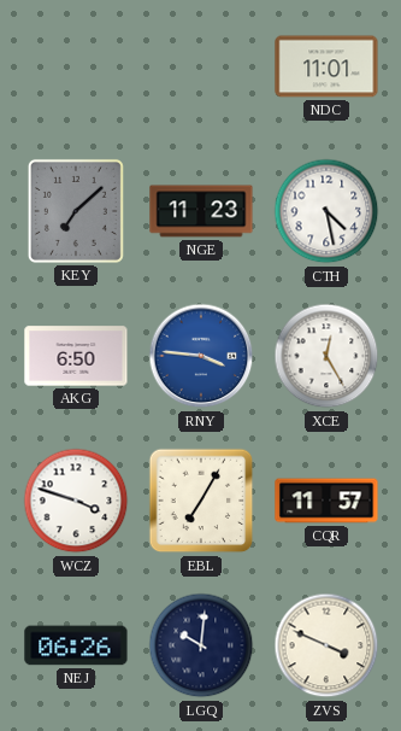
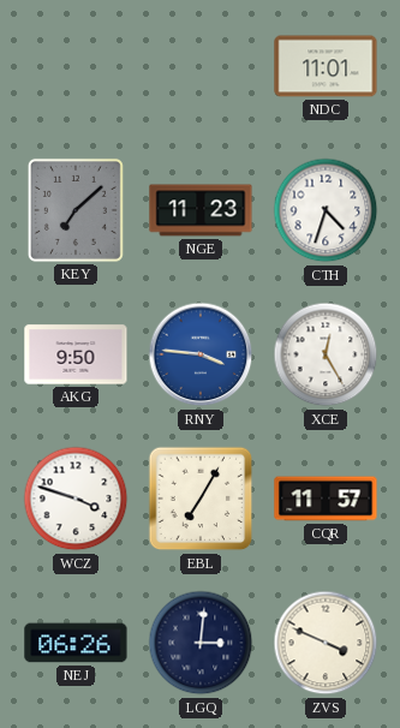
CTH: 4:28 -> 4:33 (326, 210)
AKG: 6:50 -> 9:50 (76, 354)
LGQ: 10:01 -> 3:01 (201, 643)
